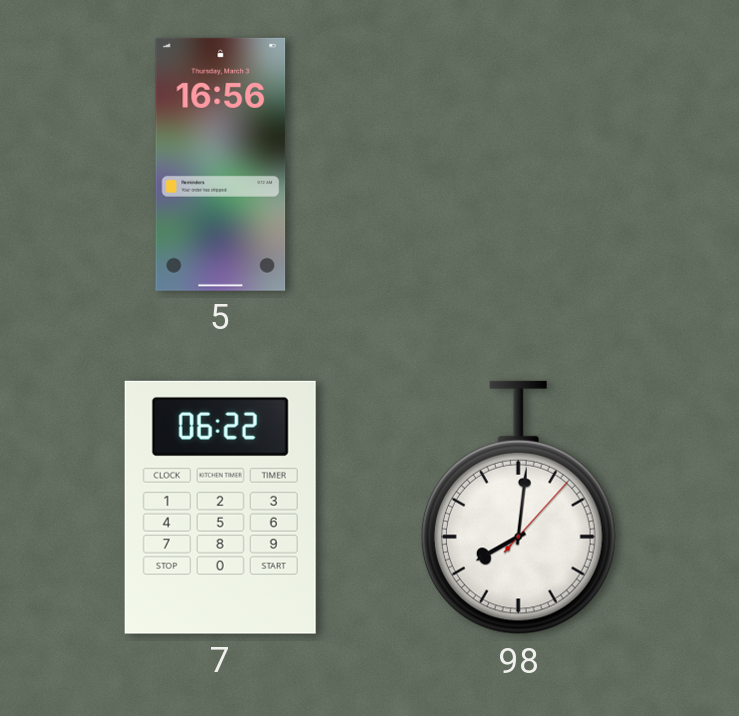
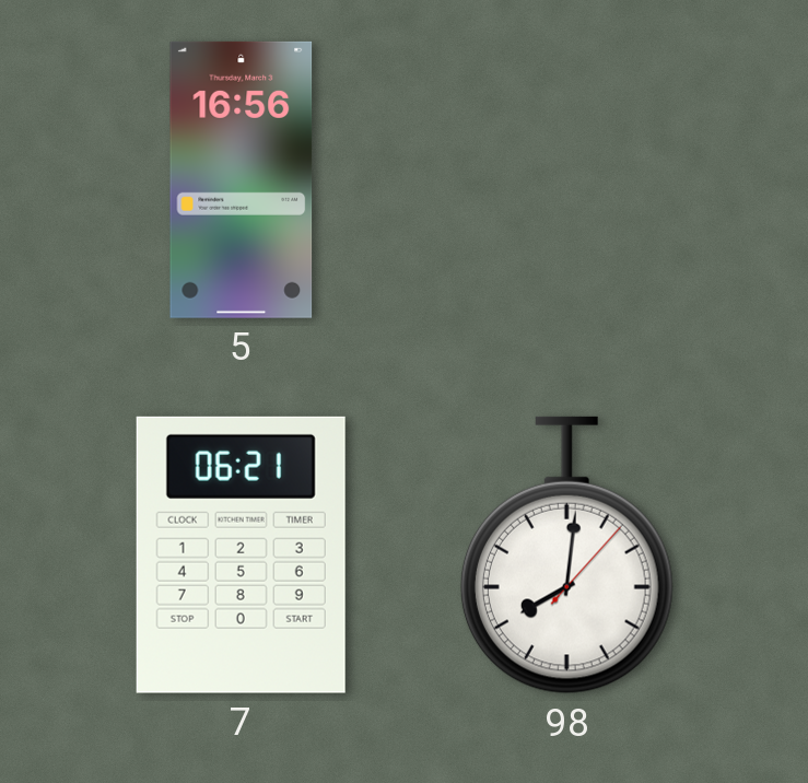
7: 06:22 -> 06:21 (241, 554)
